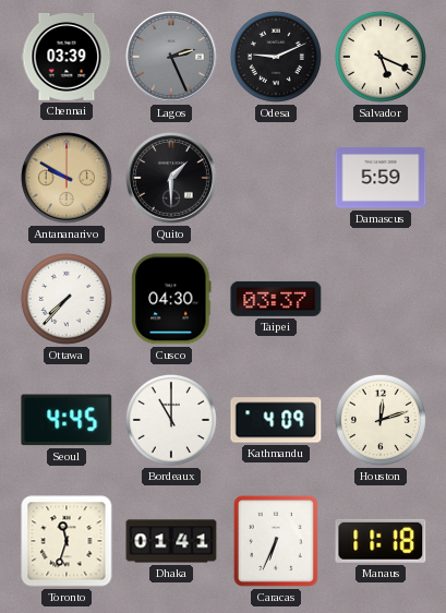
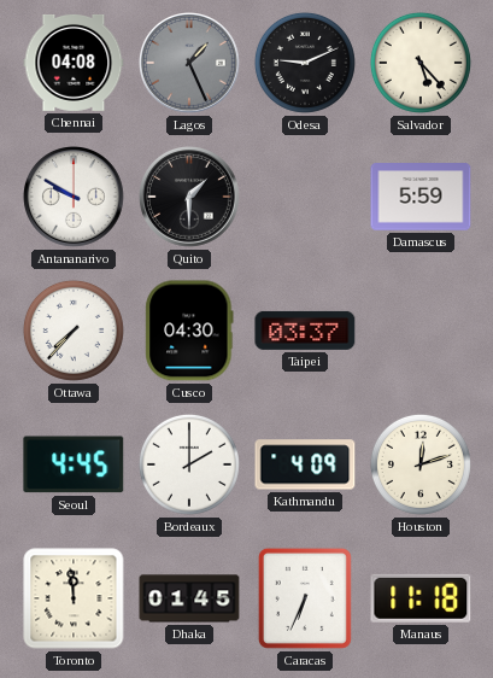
Chennai: 03:39 -> 04:08 (74, 63)
Lagos: 2:26 -> 1:26 (190, 64)
Salvador: 5:19 -> 5:23 (421, 63)
Antananarivo dial: champagne -> white (75, 198)
Bordeaux: 11:00 -> 2:00 (189, 464)
Toronto: 11:33 -> 11:59 (74, 598)
Dhaka: 01:41 -> 01:45 (189, 598)
